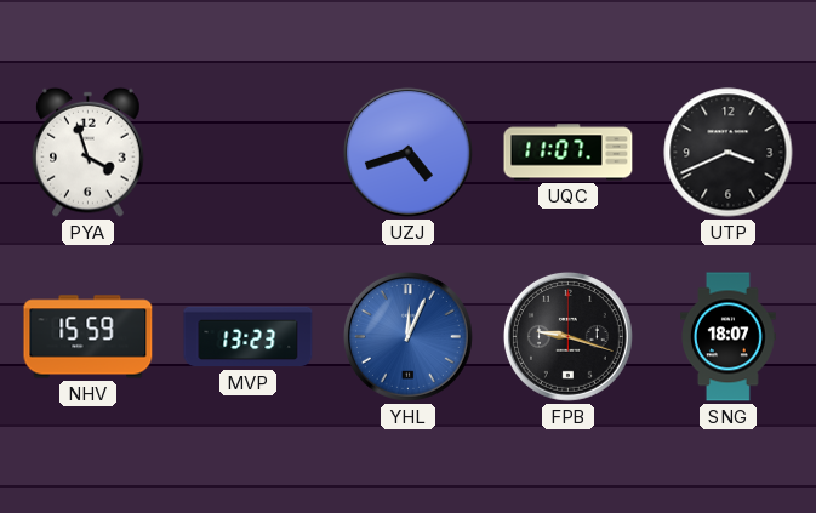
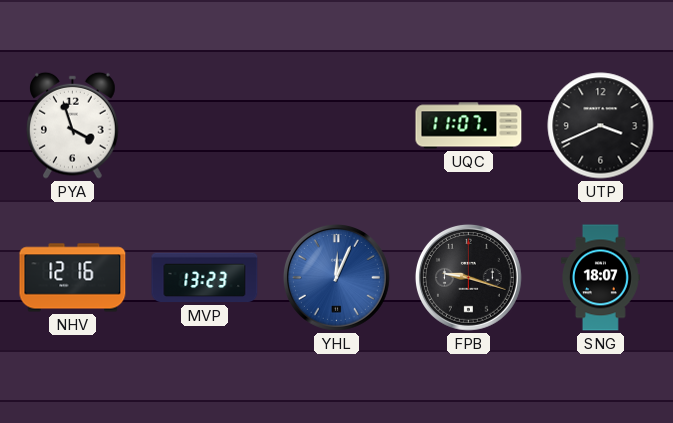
UZJ: 4:42 -> none (407, 152)
NHV: 15:59 -> 12:16 (73, 278)
